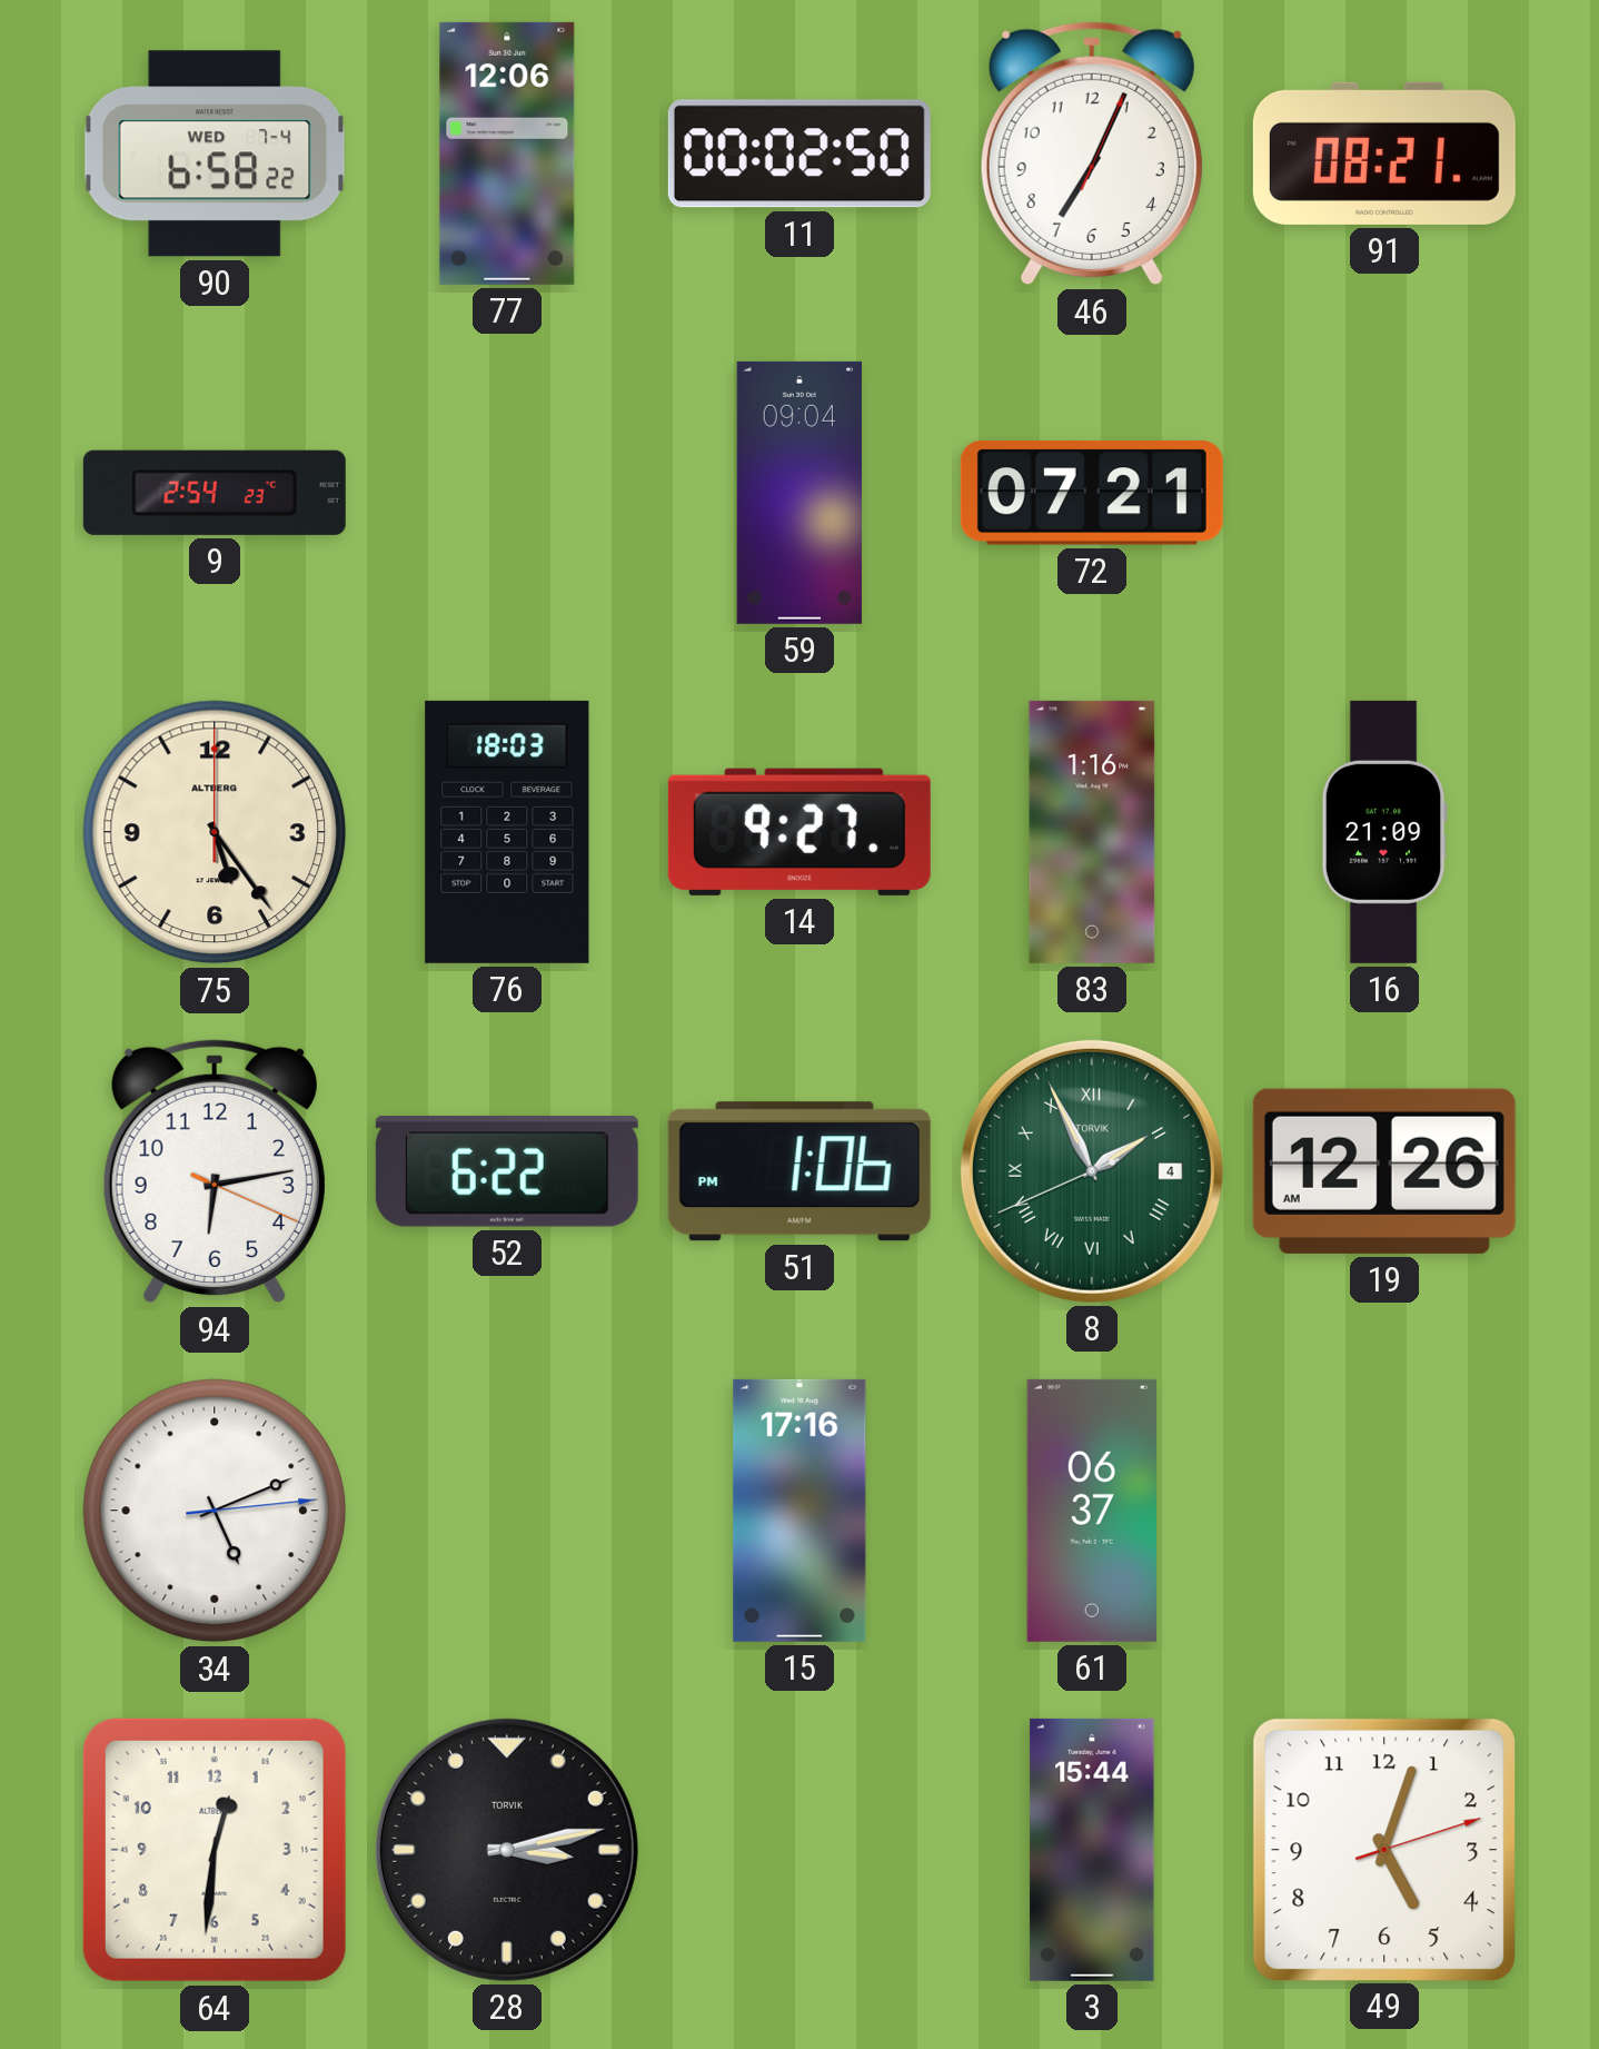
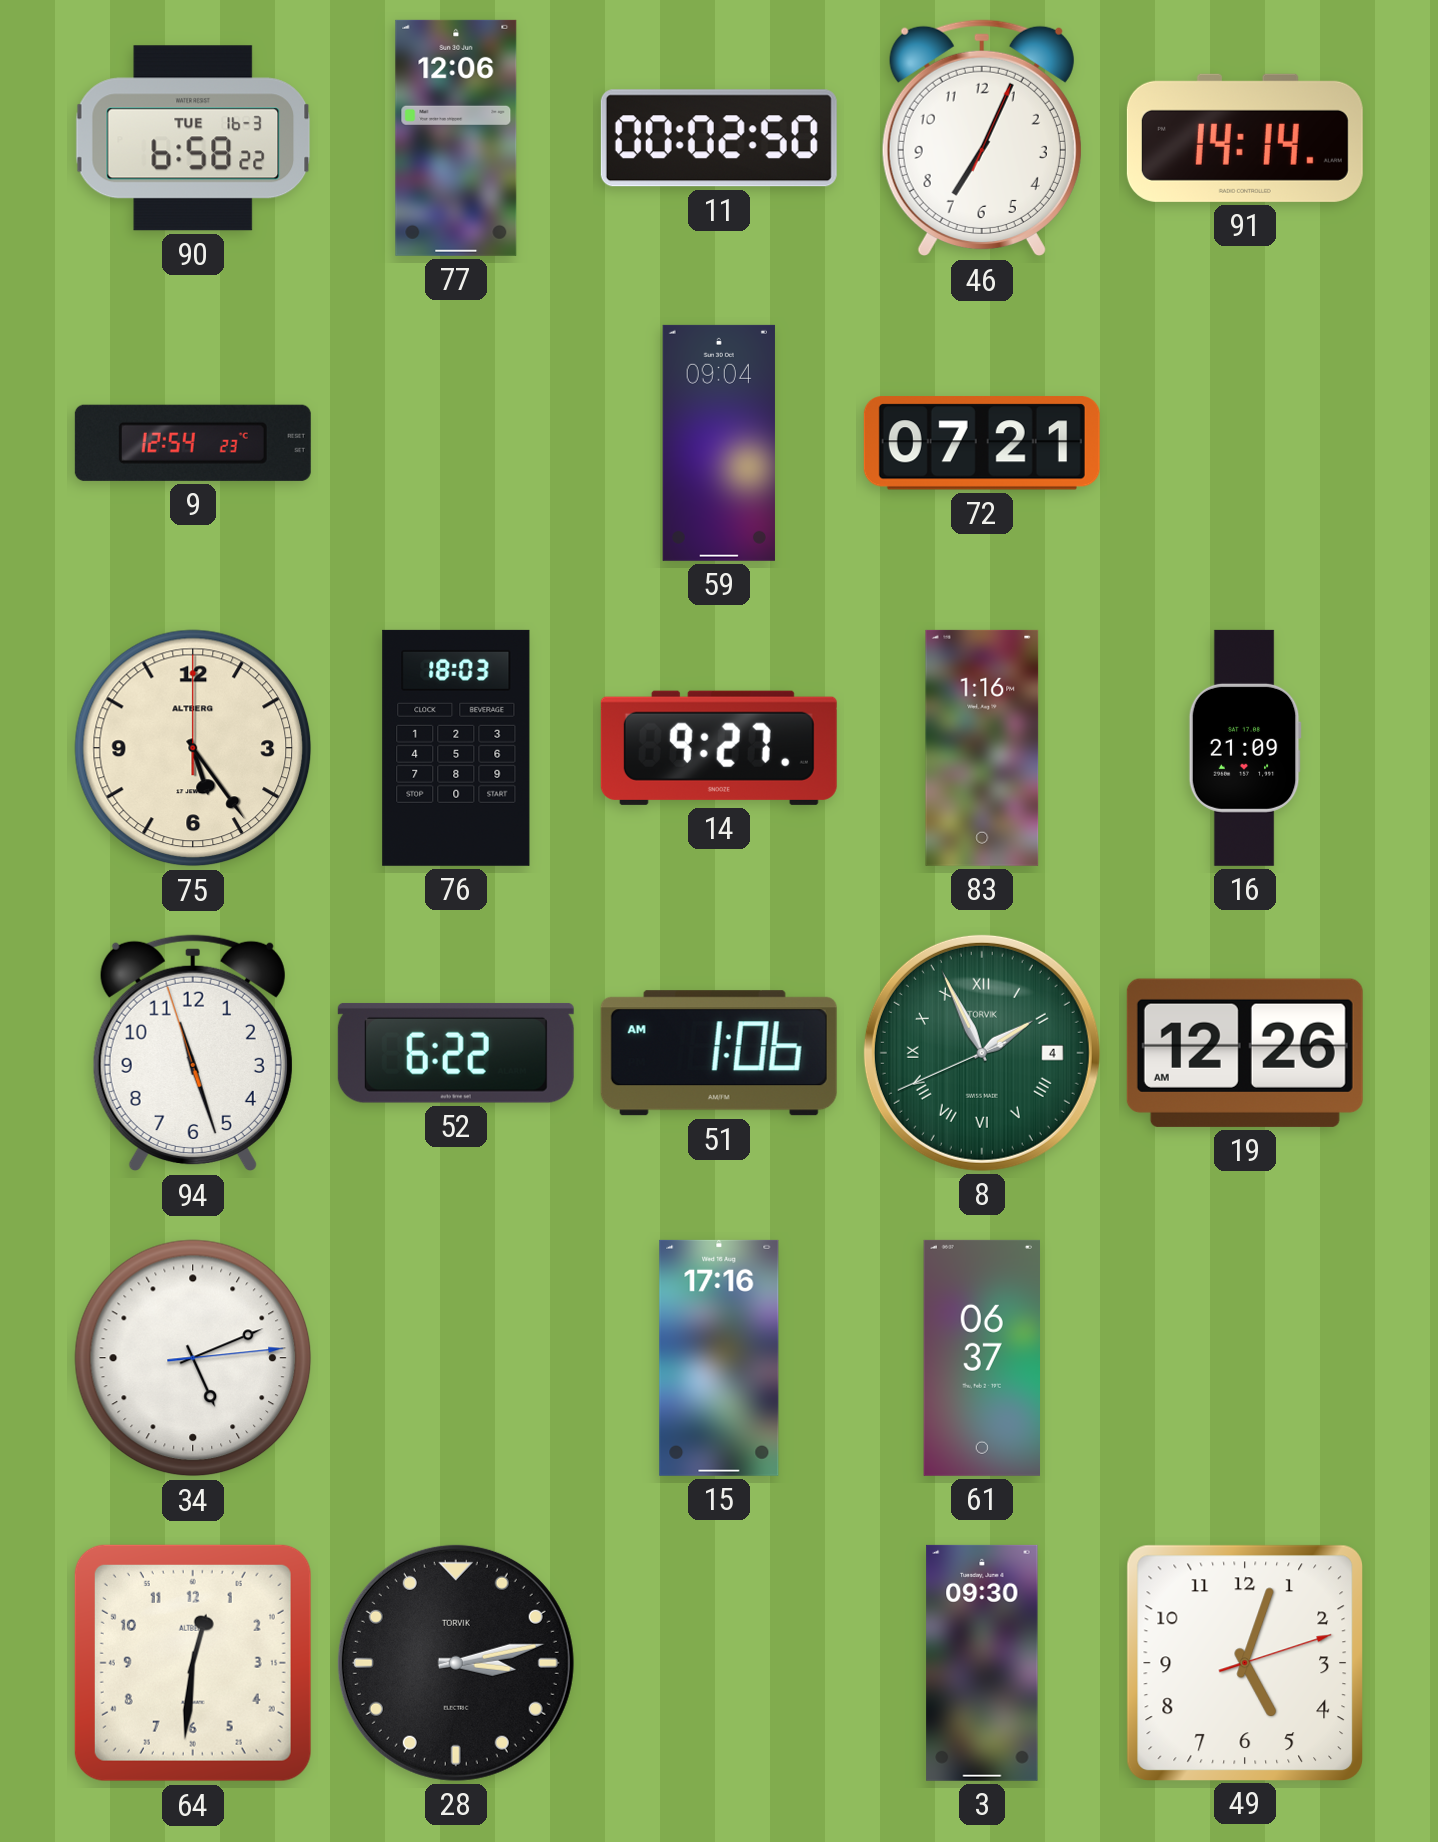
90 date: WED 7-4 -> TUE 16-3 (193, 138)
91: 08:21 -> 14:14 (1245, 138)
9: 2:54 -> 12:54 (193, 443)
94: 6:13 -> 11:26 (193, 1053)
51: 1:06 PM -> 1:06 AM (719, 1053)
3: 15:44 -> 09:30 (982, 1663)
